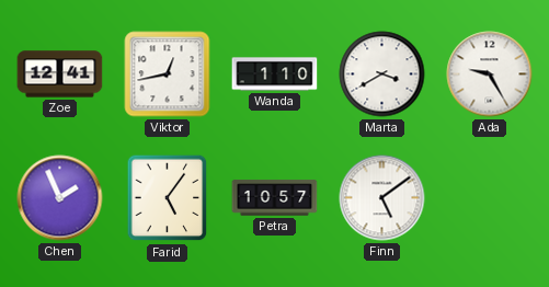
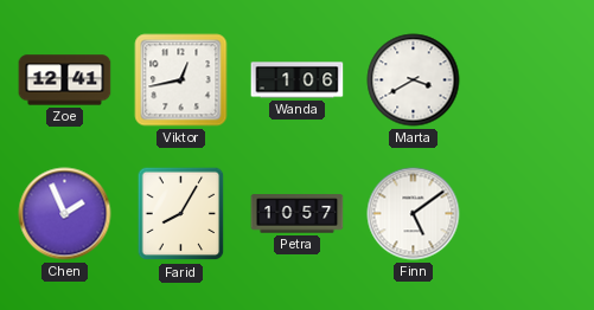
Wanda: 1:10 -> 1:06 (298, 80)
Ada: 9:25 -> none (490, 74)
Farid: 5:06 -> 8:05 (181, 214)
